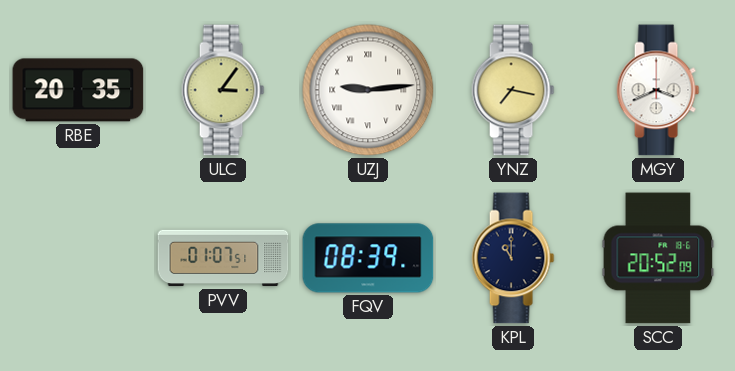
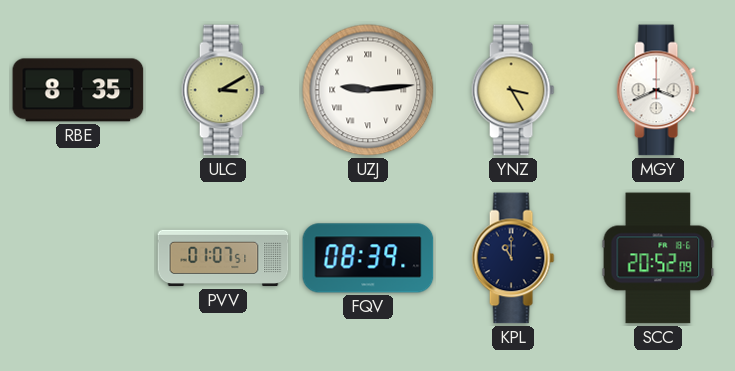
RBE: 20:35 -> 8:35 (78, 90)
ULC: 3:06 -> 3:10 (223, 90)
YNZ: 7:17 -> 3:25 (513, 90)
